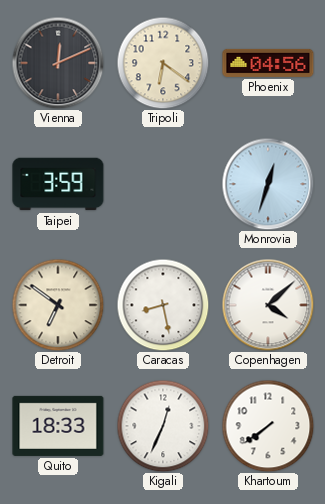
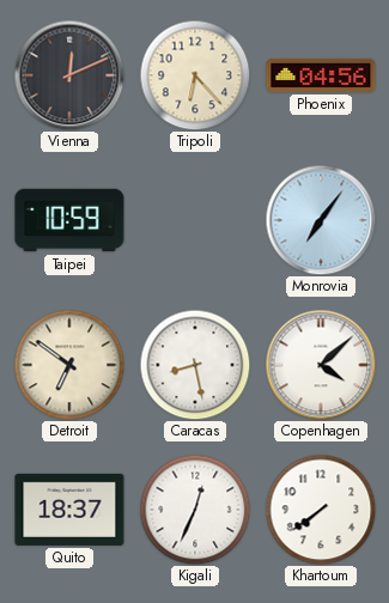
Tripoli: 6:21 -> 6:23 (195, 75)
Taipei: 3:59 -> 10:59 (69, 220)
Monrovia: 12:33 -> 7:06 (321, 220)
Quito: 18:33 -> 18:37 (69, 510)
